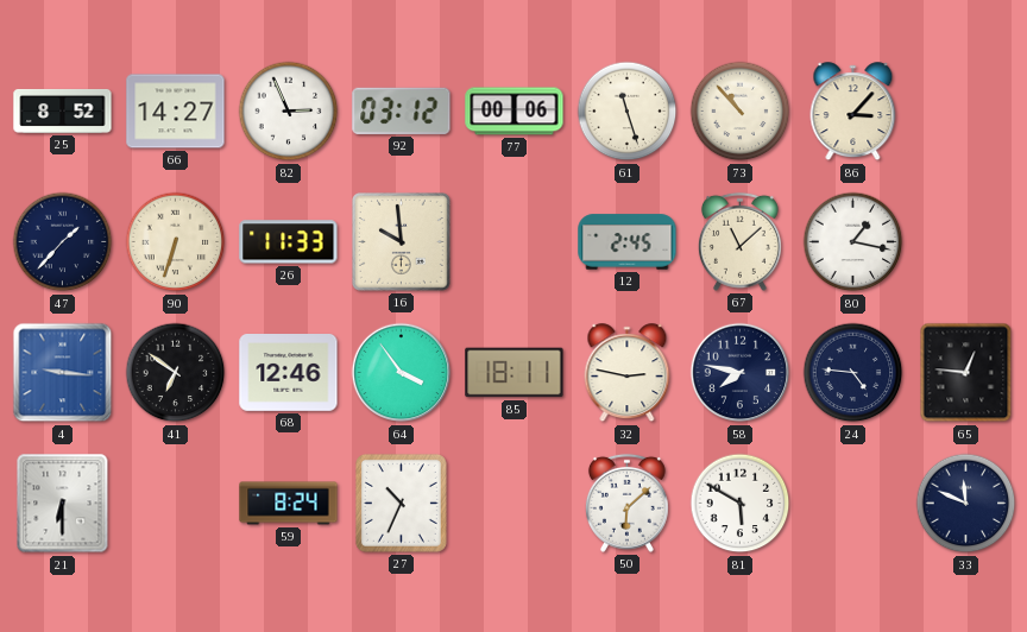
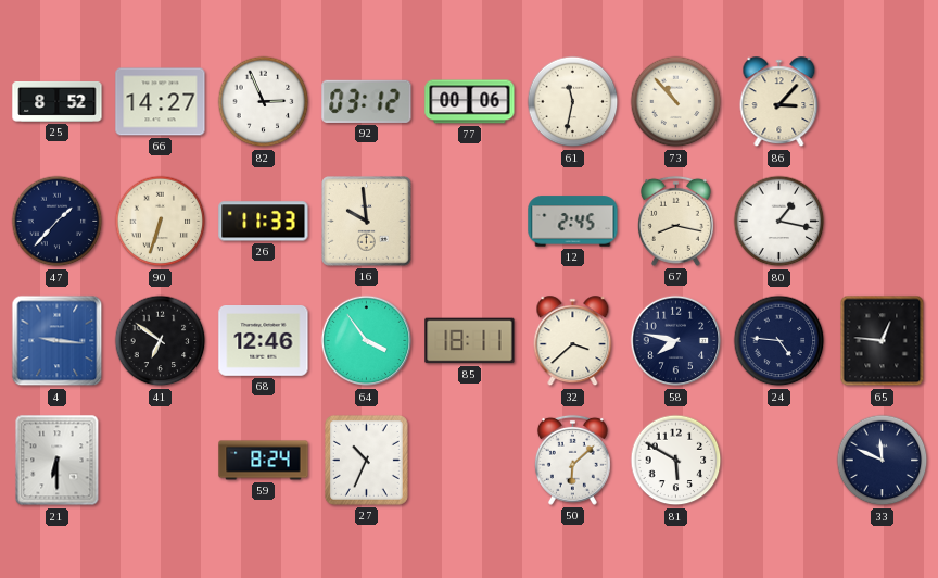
61: 11:27 -> 11:32 (573, 102)
67: 11:08 -> 8:17 (675, 221)
32: 2:47 -> 3:38 (573, 341)
